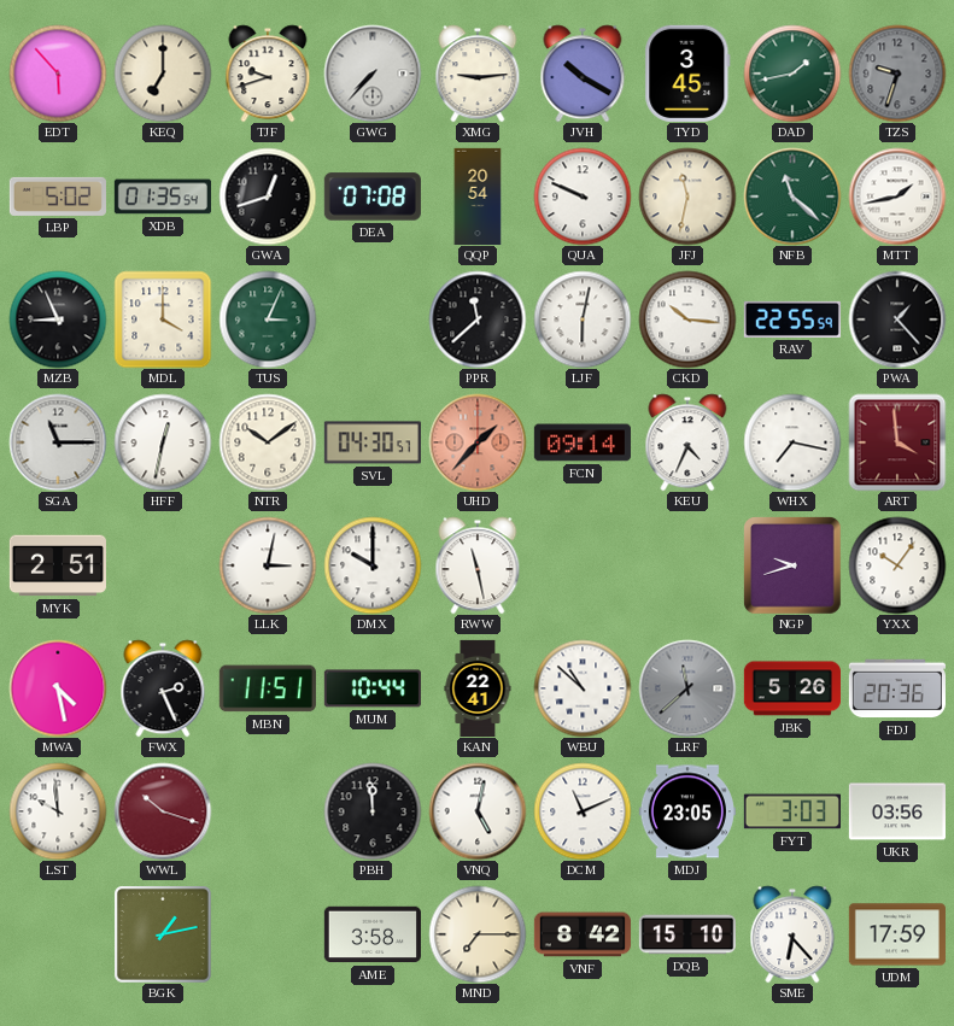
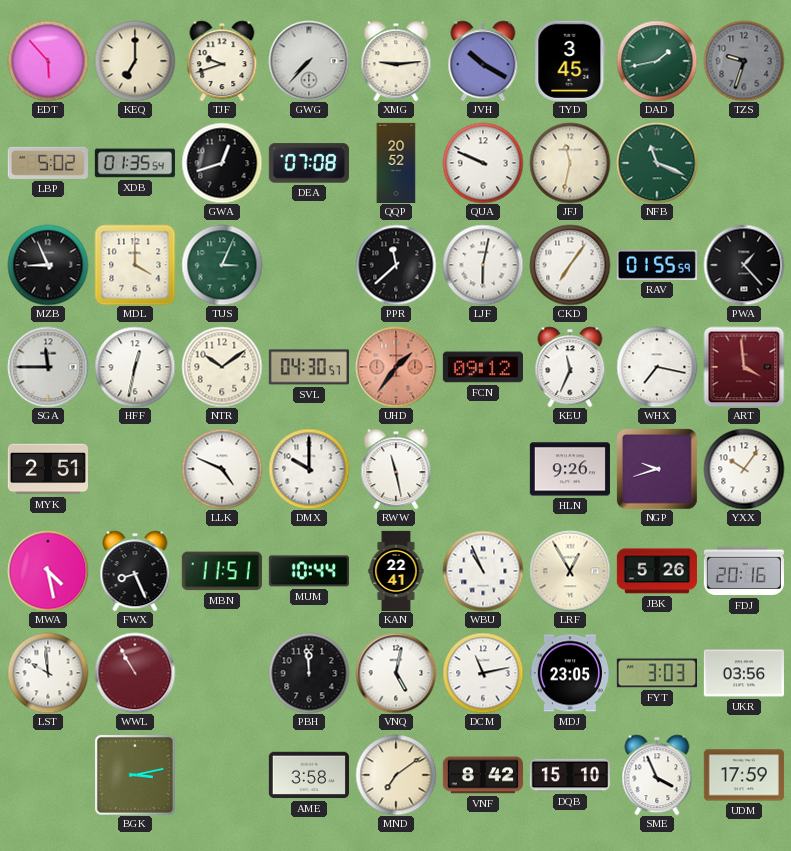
QQP: 20:54 -> 20:52 (396, 162)
NFB: 11:22 -> 11:19 (657, 163)
MTT: 1:43 -> none (897, 197)
CKD: 10:16 -> 7:06 (570, 265)
RAV: 22:55 -> 01:55 (657, 265)
SGA: 11:15 -> 11:45 (48, 367)
UHD: 1:37 -> 1:36 (396, 367)
FCN: 09:14 -> 09:12 (483, 367)
KEU: 4:34 -> 11:34 (570, 367)
LLK: 3:02 -> 4:49 (222, 469)
HLN: none -> 9:26 (570, 469)
FWX: 2:26 -> 8:26 (135, 571)
WBU: 10:52 -> 10:56 (483, 571)
LRF: 11:38 -> 12:55 (570, 571)
LRF dial: grey -> cream (570, 571)
FDJ: 20:36 -> 20:16 (744, 571)
WWL: 10:18 -> 10:55 (135, 673)
DCM: 11:11 -> 11:13 (483, 673)
BGK: 1:13 -> 3:13 (135, 775)
MND: 7:15 -> 7:09 (396, 775)
SME: 6:23 -> 3:56 (657, 775)
